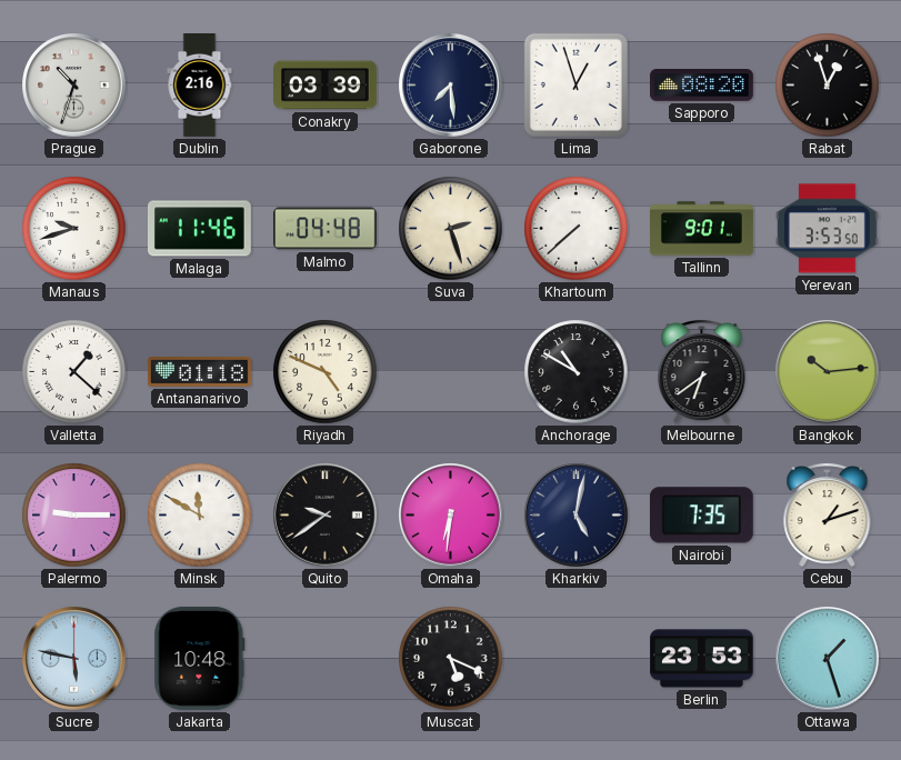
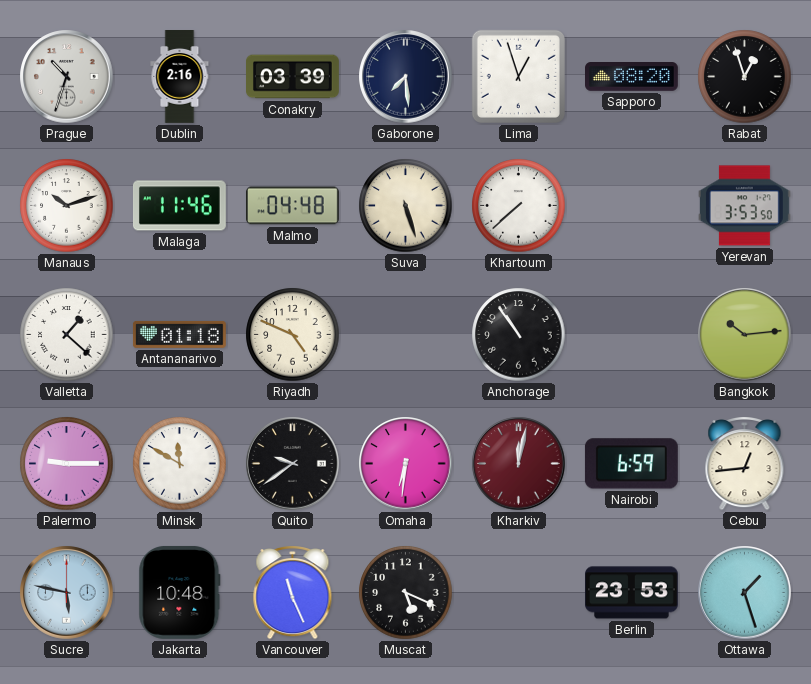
Manaus: 9:42 -> 10:12 (67, 206)
Suva: 2:27 -> 5:27 (406, 206)
Tallinn: 9:01 -> none (702, 229)
Anchorage: 10:50 -> 10:54 (519, 335)
Melbourne: 6:39 -> none (702, 371)
Kharkiv: 5:02 -> 12:02 (519, 464)
Kharkiv dial: navy -> burgundy (519, 464)
Nairobi: 7:35 -> 6:59 (631, 464)
Cebu: 1:12 -> 12:44 (745, 463)
Vancouver: none -> 11:26 (293, 592)
